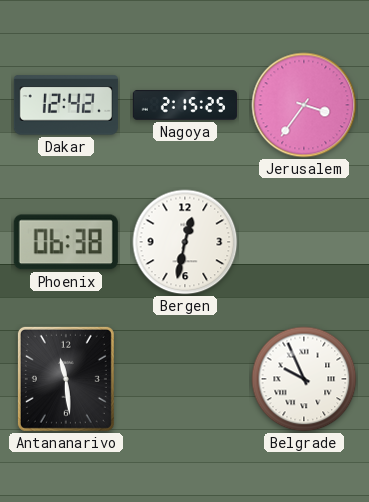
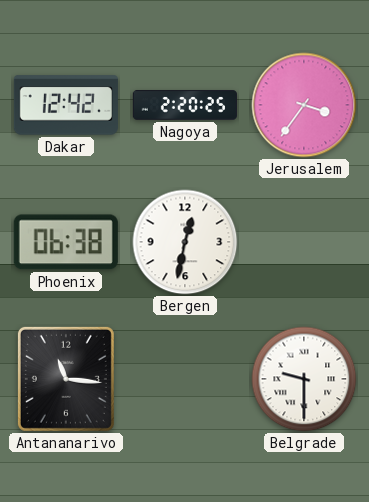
Nagoya: 2:15 -> 2:20 (185, 105)
Antananarivo: 11:29 -> 11:16 (66, 379)
Belgrade: 9:56 -> 9:30 (304, 379)
